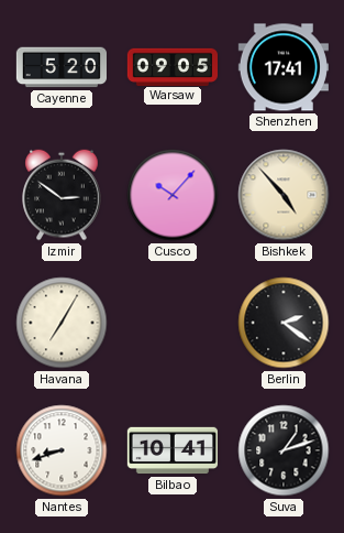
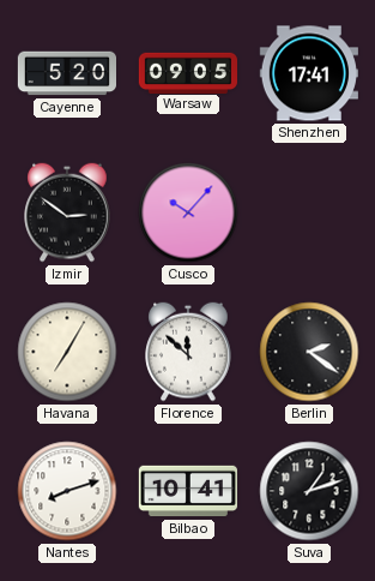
Bishkek: 4:53 -> none (284, 195)
Florence: none -> 11:52 (188, 352)
Nantes: 8:42 -> 8:12 (67, 491)
